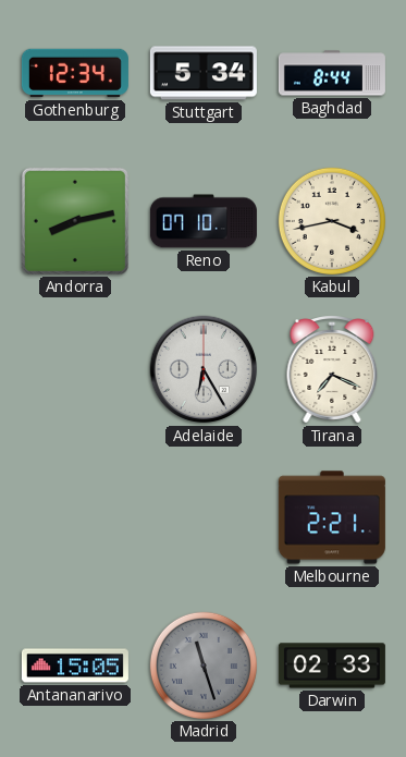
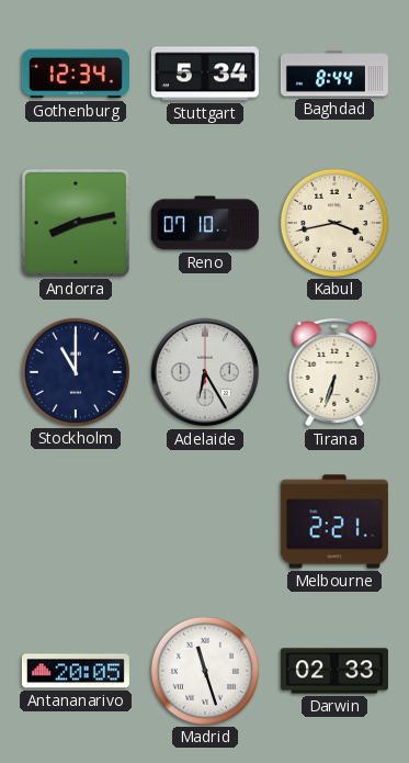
Stockholm: none -> 11:00 (76, 372)
Tirana: 7:19 -> 6:33 (334, 373)
Antananarivo: 15:05 -> 20:05 (76, 671)
Madrid dial: grey -> white (205, 671)
